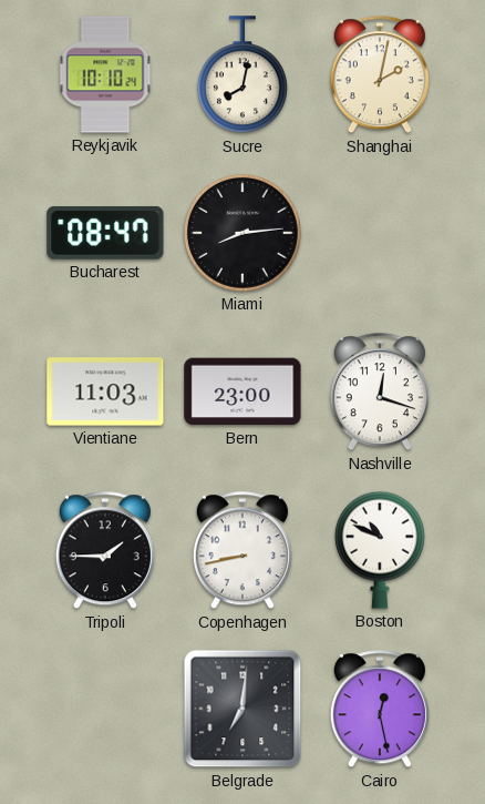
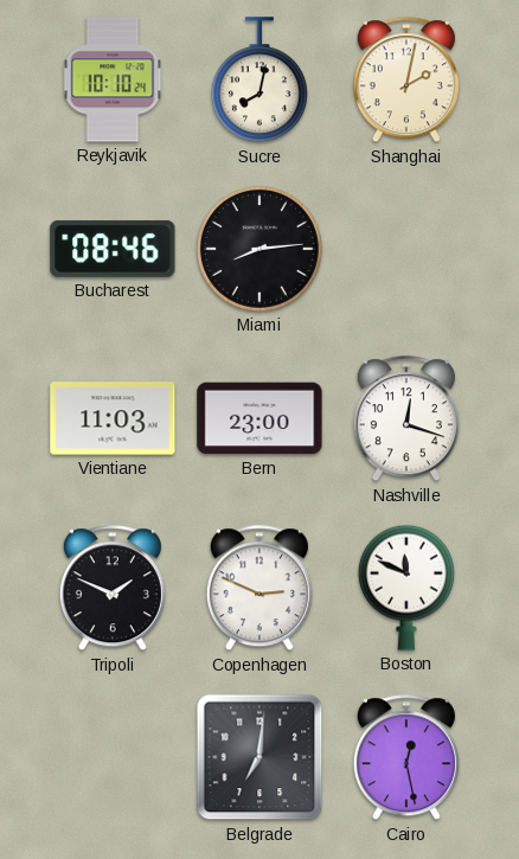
Bucharest: 08:47 -> 08:46 (113, 249)
Tripoli: 1:45 -> 1:49 (113, 589)
Copenhagen: 8:43 -> 2:49 (259, 589)
Boston: 10:49 -> 11:49 (406, 588)
